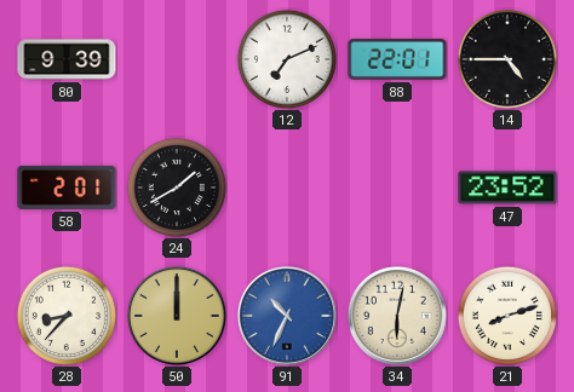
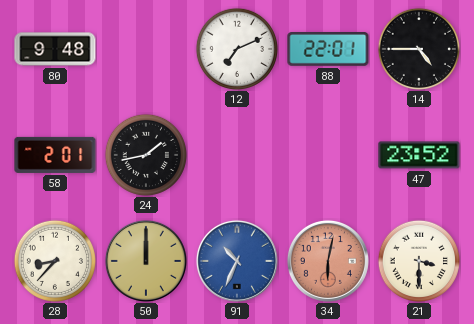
80: 9:39 -> 9:48 (55, 49)
24: 1:40 -> 1:43 (145, 154)
34 dial: cream -> salmon (328, 261)
21: 8:12 -> 3:30 (418, 260)
